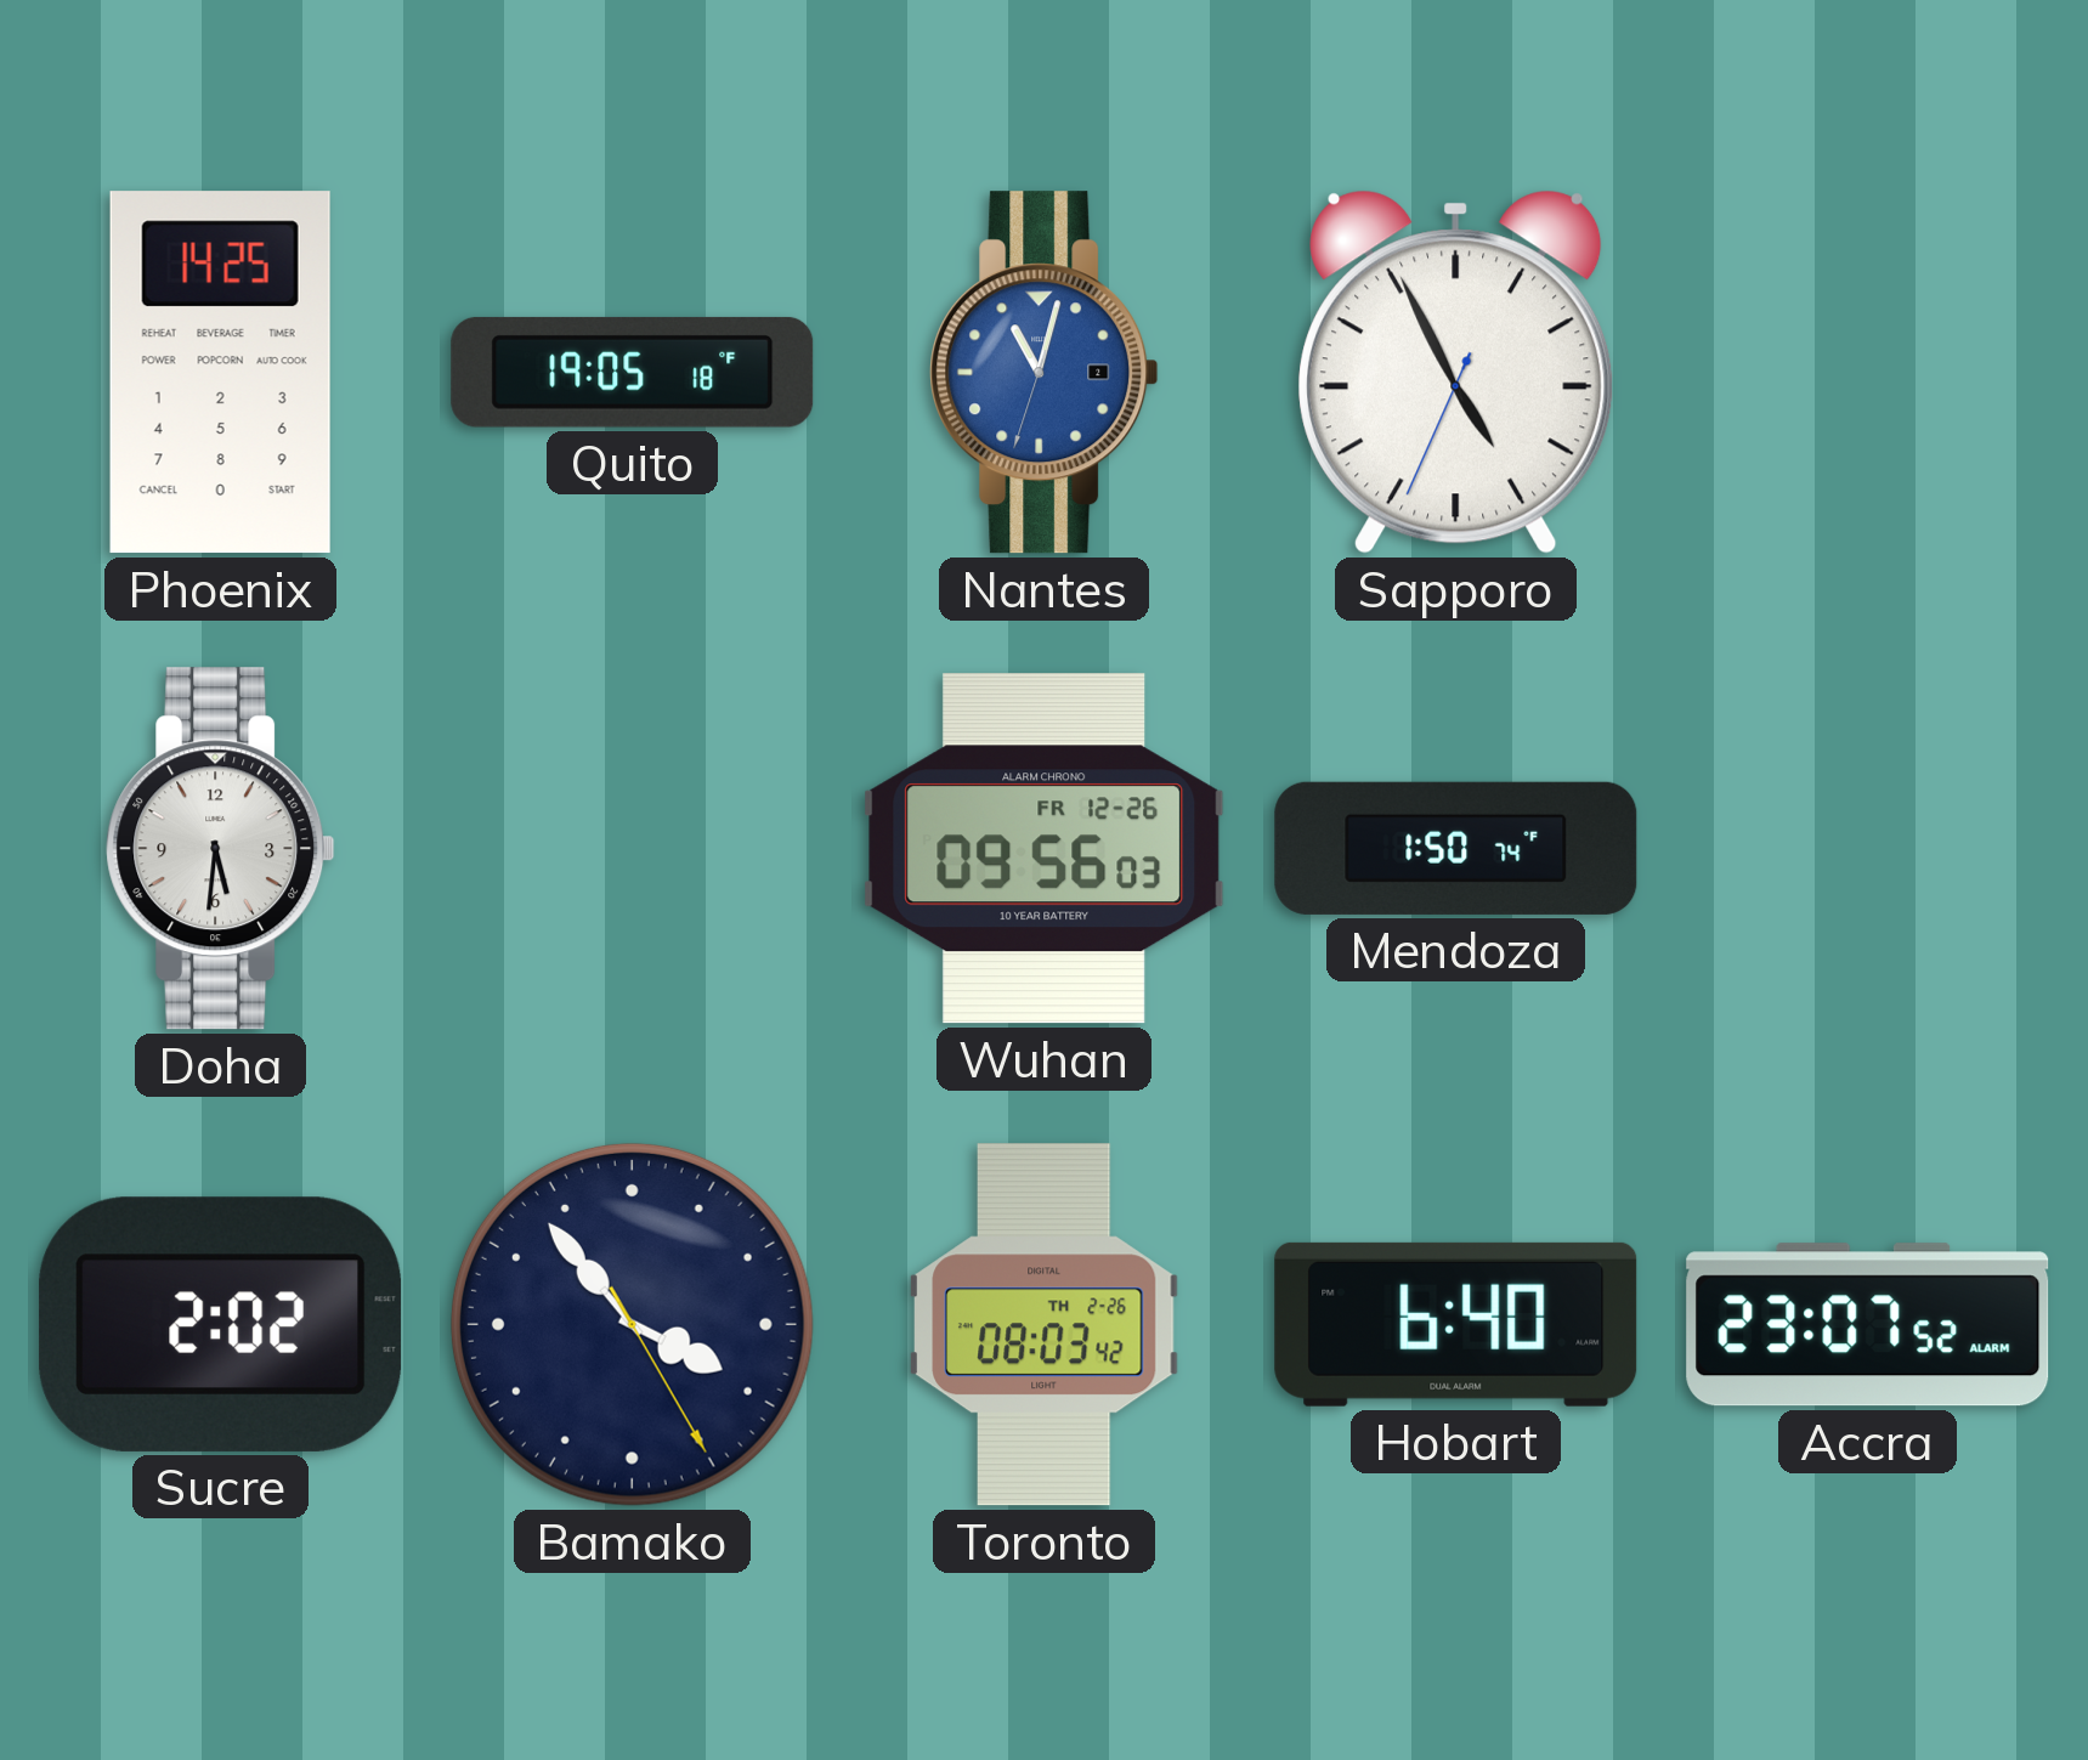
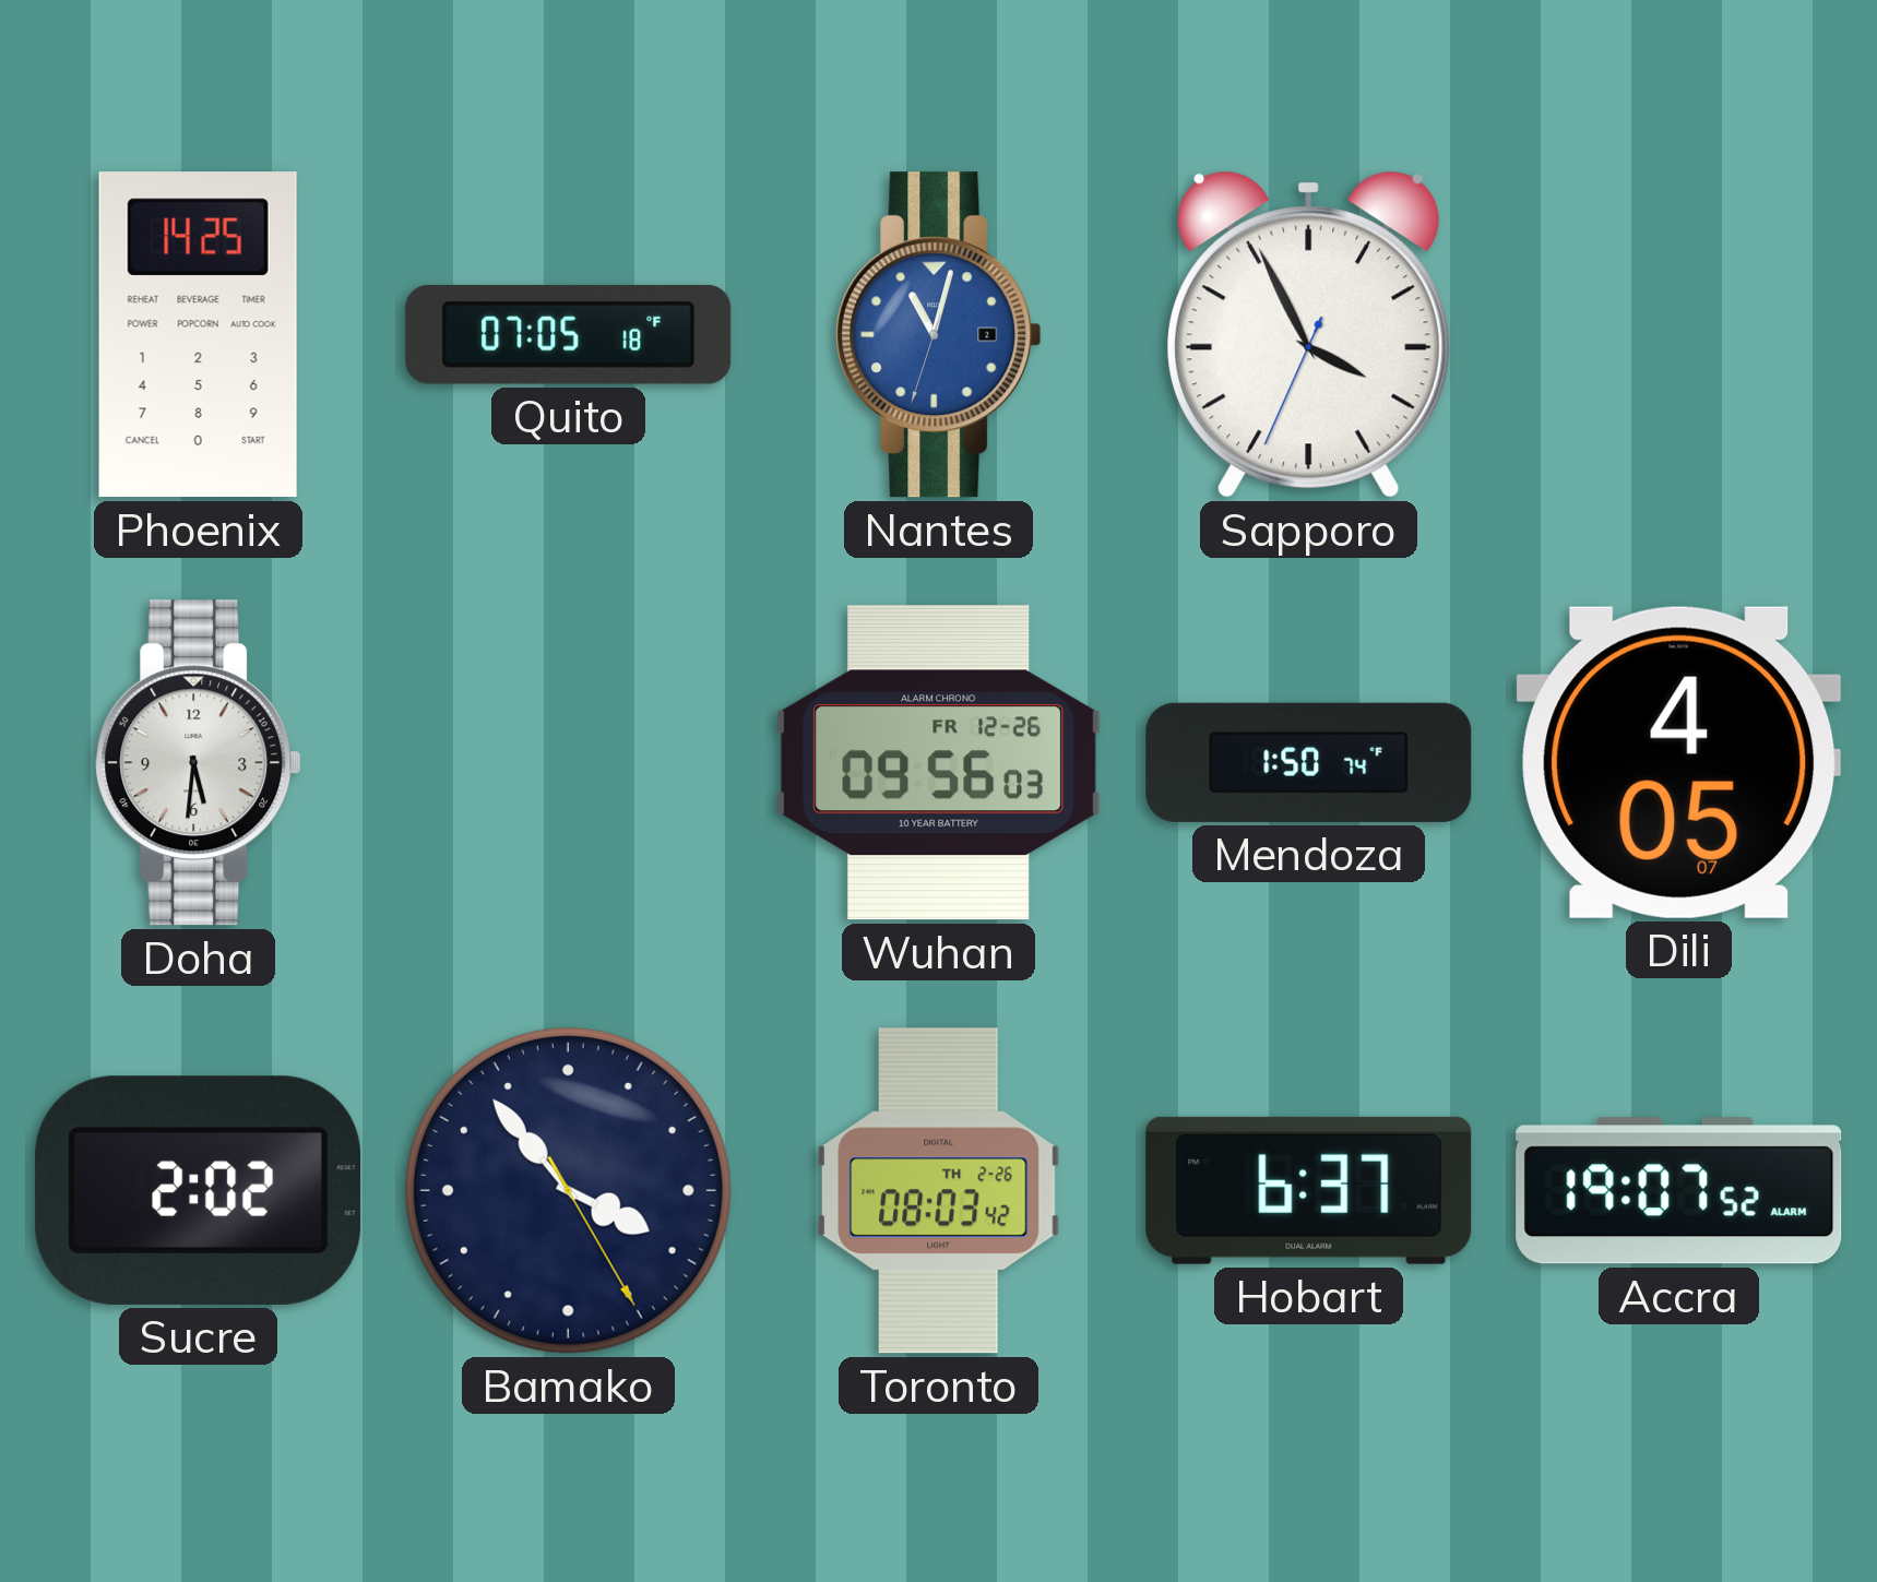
Quito: 19:05 -> 07:05 (569, 334)
Sapporo: 4:55 -> 3:55 (1309, 334)
Dili: none -> 4:05 (1679, 762)
Hobart: 6:40 -> 6:37 (1309, 1190)
Accra: 23:07 -> 19:07 (1679, 1191)
